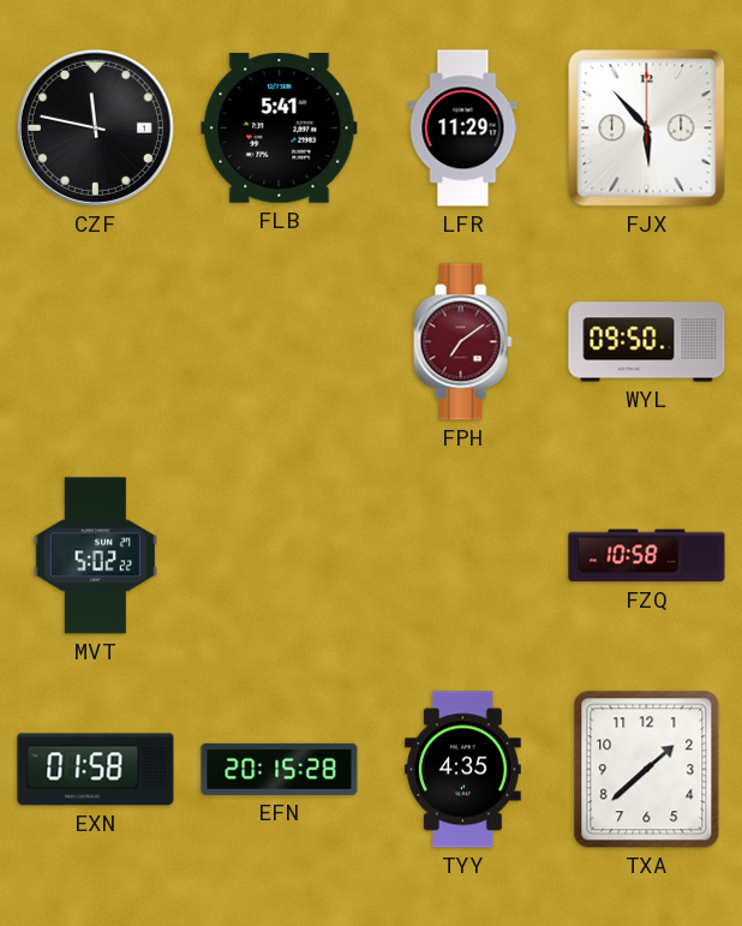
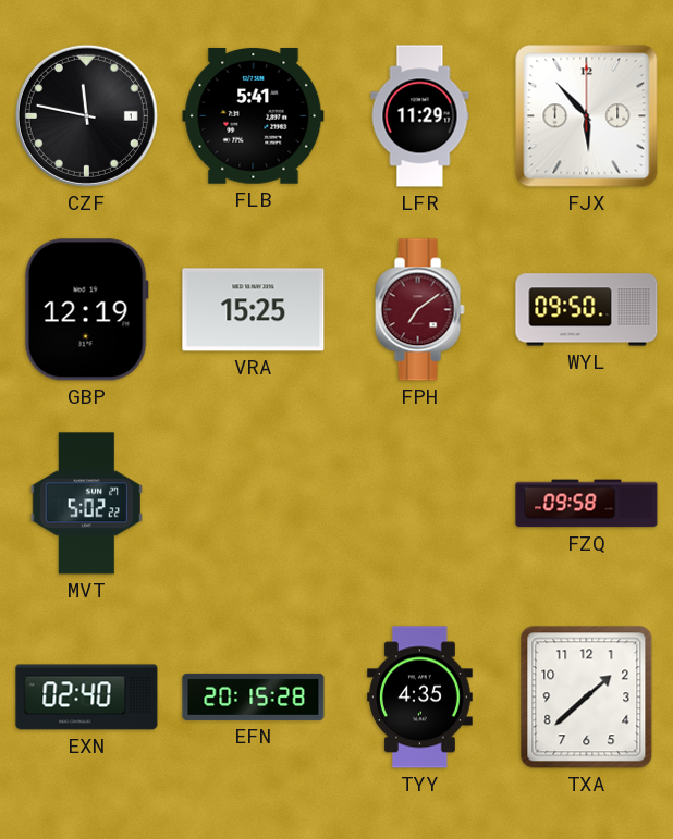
GBP: none -> 12:19 (86, 310)
VRA: none -> 15:25 (254, 310)
FZQ: 10:58 -> 09:58 (587, 504)
EXN: 01:58 -> 02:40 (87, 698)
